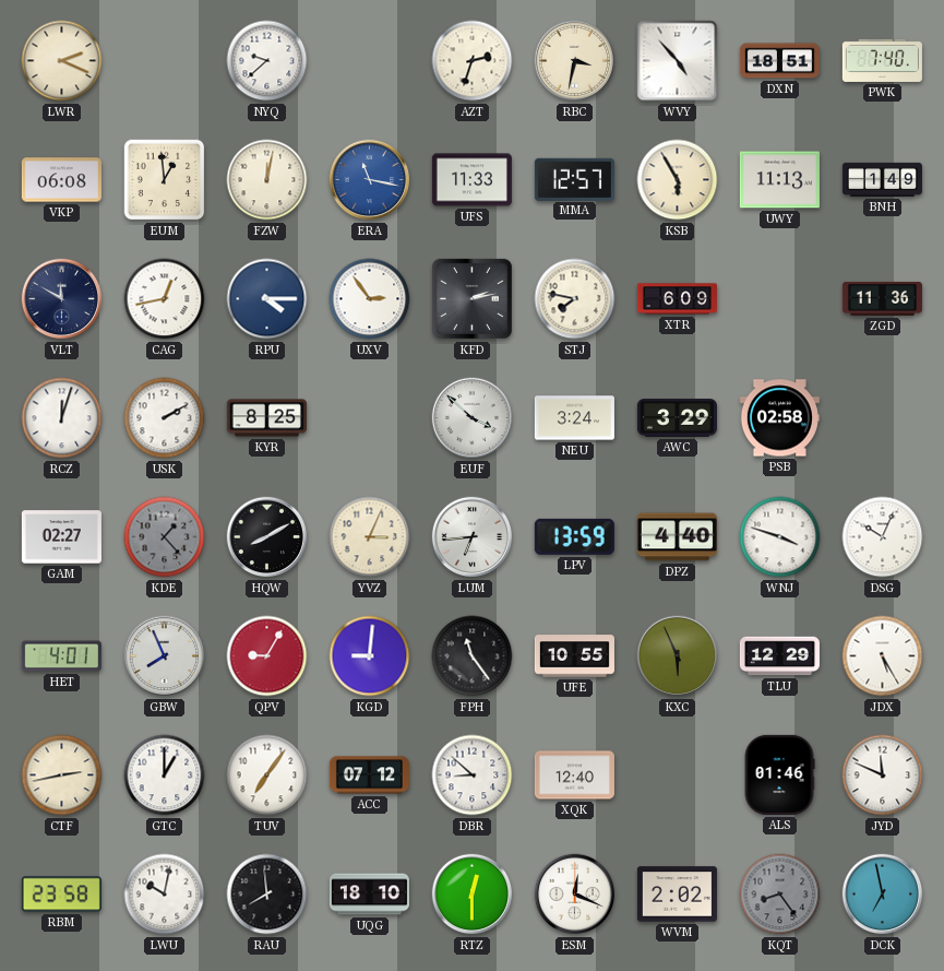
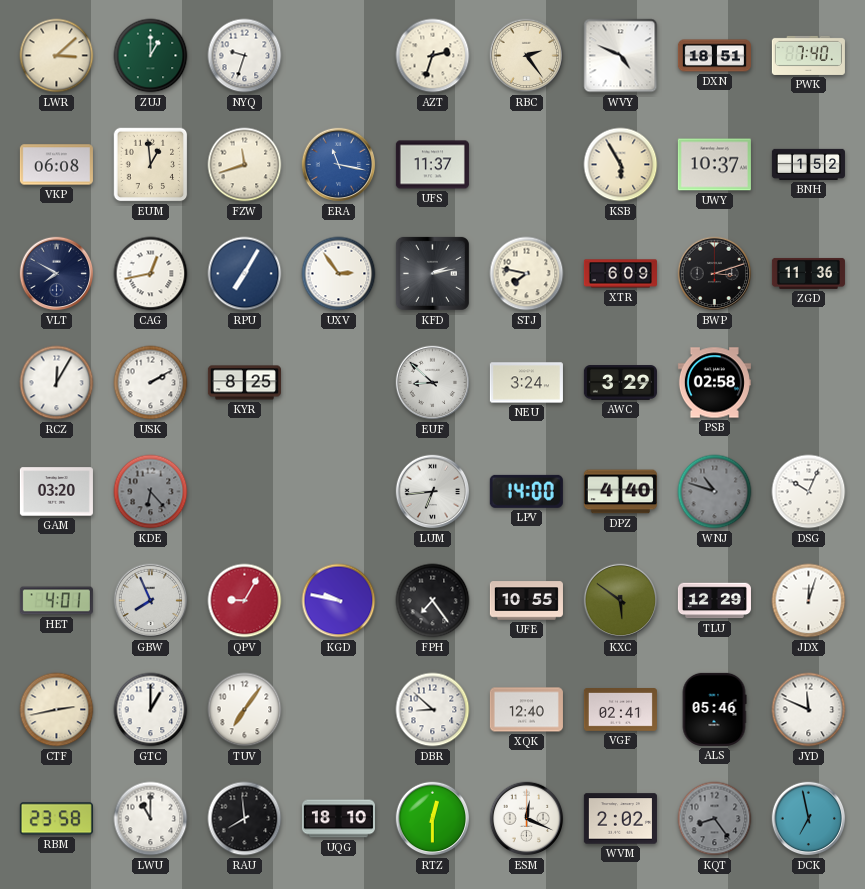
LWR: 2:19 -> 3:08 (57, 56)
ZUJ: none -> 1:00 (151, 56)
NYQ: 9:38 -> 9:33 (245, 56)
RBC: 3:32 -> 2:24 (527, 56)
WVY: 4:53 -> 4:49 (621, 56)
FZW: 12:02 -> 11:42 (245, 165)
UFS: 11:33 -> 11:37 (432, 165)
MMA: 12:57 -> none (574, 179)
UWY: 11:13 -> 10:37 (714, 165)
BNH: 1:49 -> 1:52 (808, 164)
VLT: 11:50 -> 7:50 (57, 274)
RPU: 4:15 -> 7:05 (245, 274)
BWP: none -> 3:12 (715, 274)
RCZ: 12:03 -> 12:05 (57, 383)
EUF: 3:52 -> 8:52 (433, 383)
GAM: 02:27 -> 03:20 (56, 492)
KDE: 1:23 -> 6:23 (151, 492)
HQW: 8:10 -> none (267, 537)
YVZ: 3:04 -> none (370, 537)
LPV: 13:59 -> 14:00 (526, 491)
WNJ: 3:48 -> 10:48 (715, 492)
WNJ dial: white -> grey (715, 492)
KGD: 9:01 -> 9:47 (339, 601)
FPH: 11:24 -> 7:24 (433, 601)
KXC: 5:56 -> 5:51 (621, 601)
JDX: 5:25 -> 12:03 (809, 601)
ACC: 07:12 -> none (369, 775)
VGF: none -> 02:41 (620, 710)
ALS: 01:46 -> 05:46 (714, 709)
LWU: 10:02 -> 11:00 (151, 819)
